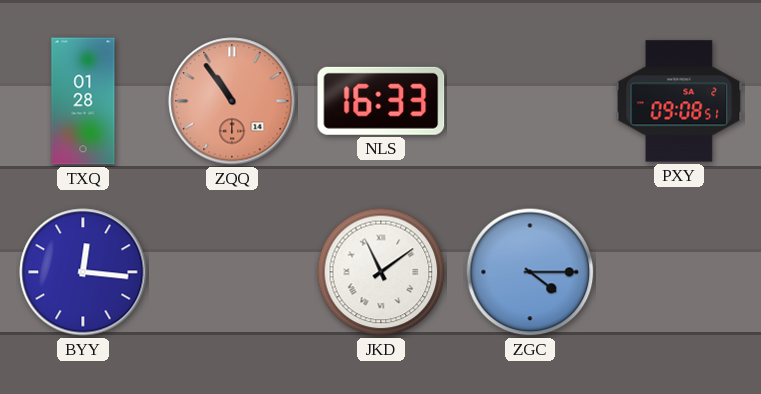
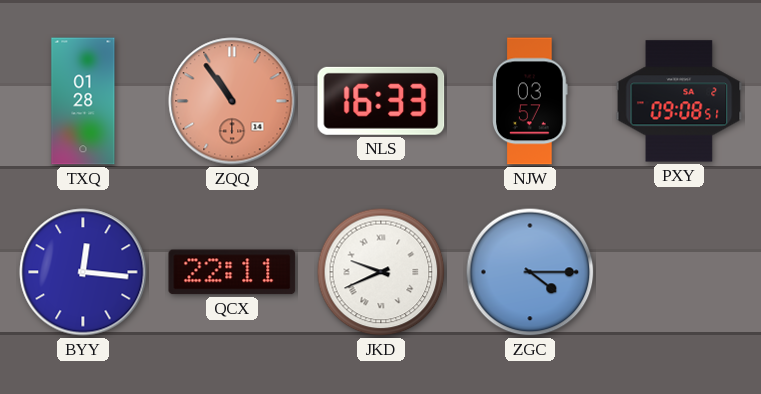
NJW: none -> 03:57 (530, 101)
QCX: none -> 22:11 (232, 272)
JKD: 11:09 -> 9:41 (381, 272)
